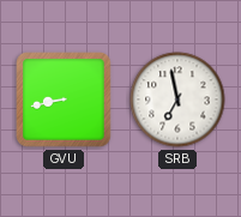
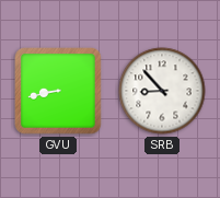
SRB: 6:58 -> 8:53 (162, 91)
